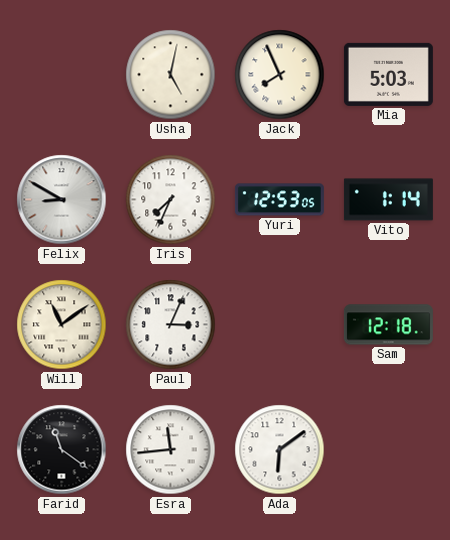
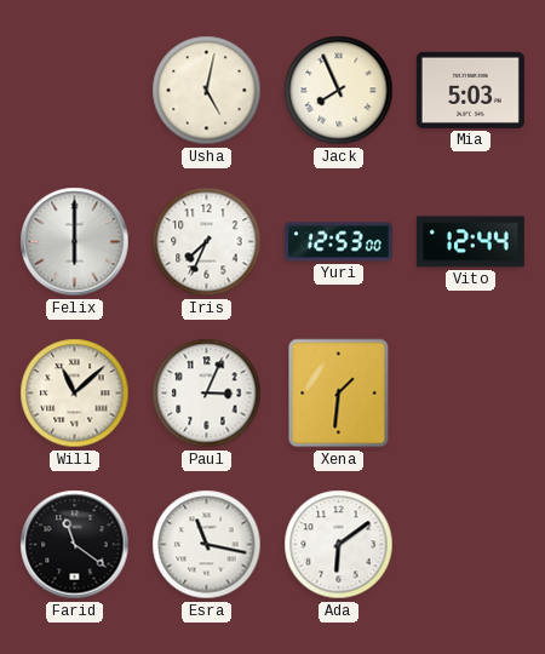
Felix: 8:50 -> 6:00 (75, 242)
Yuri: 12:53:05 -> 12:53:00 (338, 242)
Vito: 1:14 -> 12:44 (470, 242)
Will: 11:09 -> 11:08 (75, 394)
Xena: none -> 1:31 (339, 394)
Sam: 12:18 -> none (388, 325)
Esra: 11:44 -> 11:17 (207, 545)
